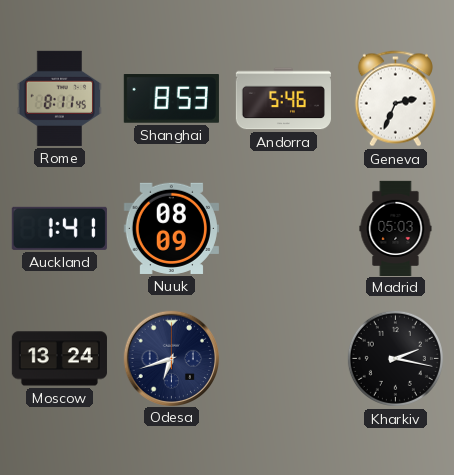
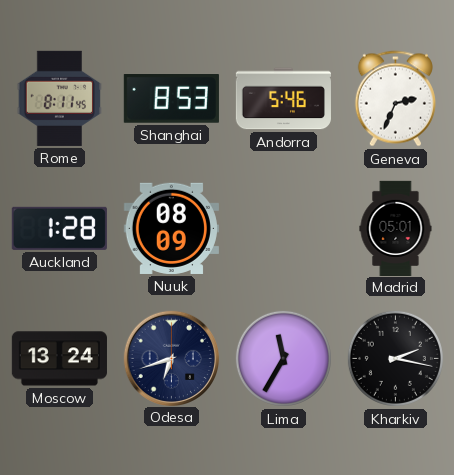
Auckland: 1:41 -> 1:28 (59, 228)
Madrid: 05:03 -> 05:01 (396, 228)
Lima: none -> 11:35 (283, 358)
